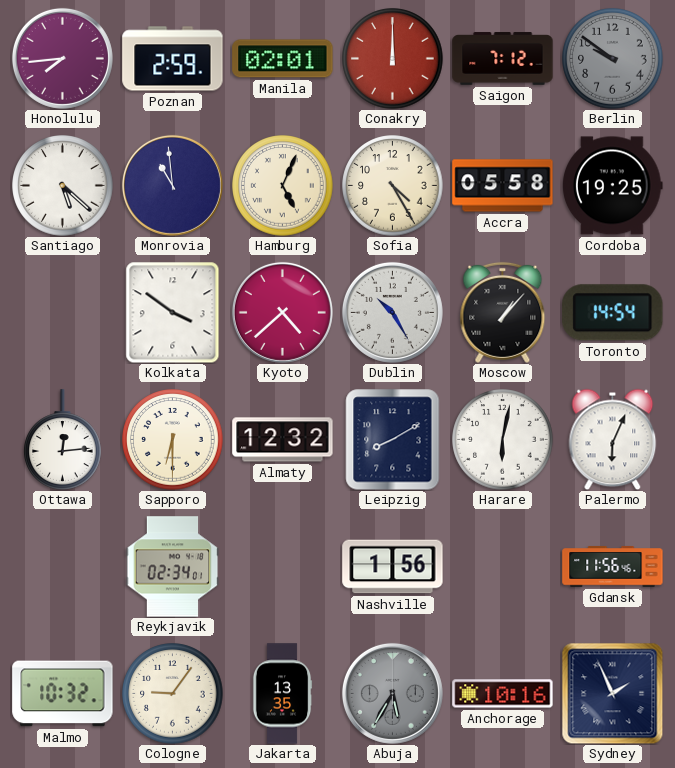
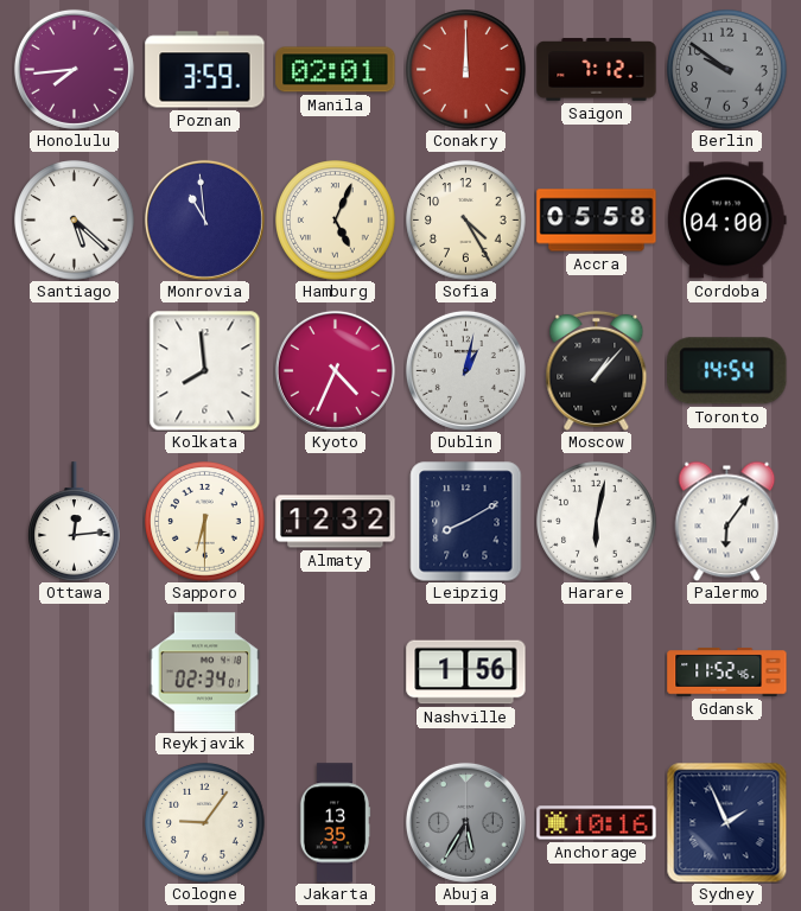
Poznan: 2:59 -> 3:59 (205, 70)
Cordoba: 19:25 -> 04:00 (727, 221)
Kolkata: 3:51 -> 7:59 (205, 370)
Kyoto: 4:38 -> 4:34 (335, 370)
Dublin: 10:25 -> 1:02 (465, 370)
Palermo: 6:04 -> 6:06 (727, 521)
Gdansk: 11:56 -> 11:52 (727, 673)
Malmo: 10:32 -> none (63, 694)
